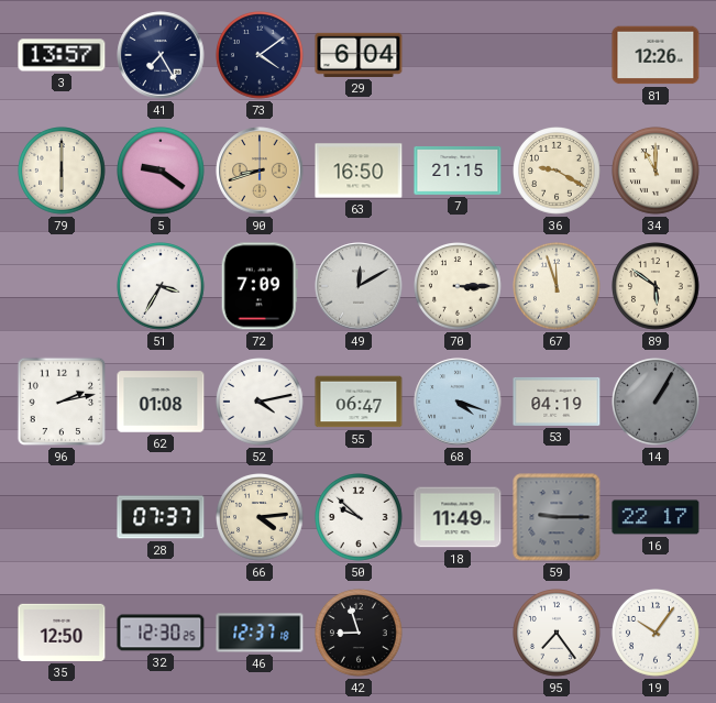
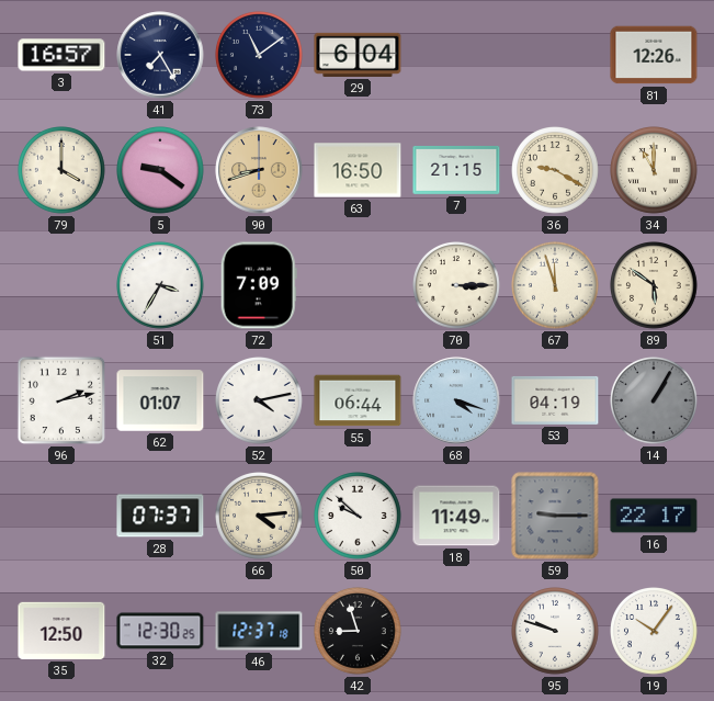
3: 13:57 -> 16:57 (61, 55)
73: 4:09 -> 11:09 (260, 56)
79: 6:00 -> 4:00 (63, 171)
49: 12:10 -> none (359, 286)
62: 01:08 -> 01:07 (160, 400)
55: 06:47 -> 06:44 (358, 400)
95: 7:24 -> 9:48 (556, 632)
